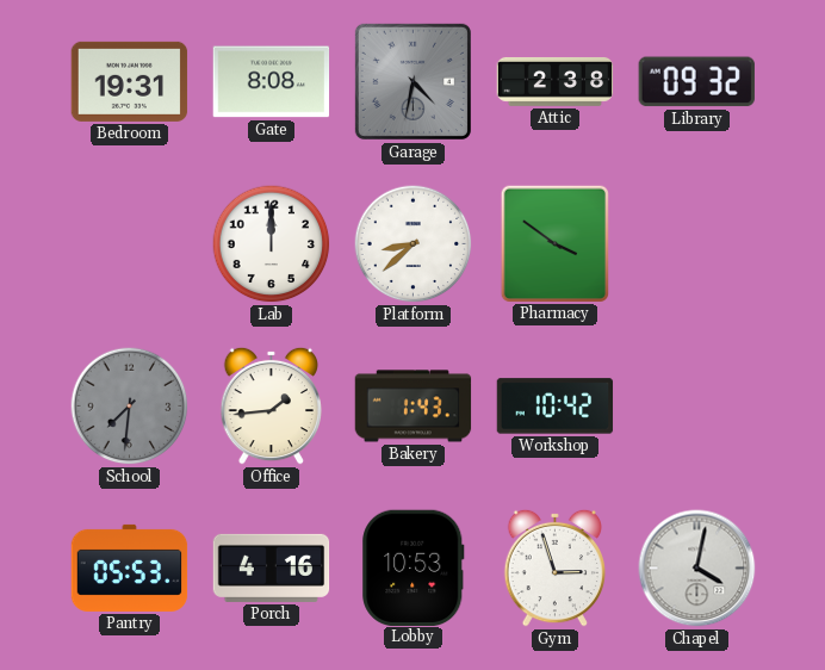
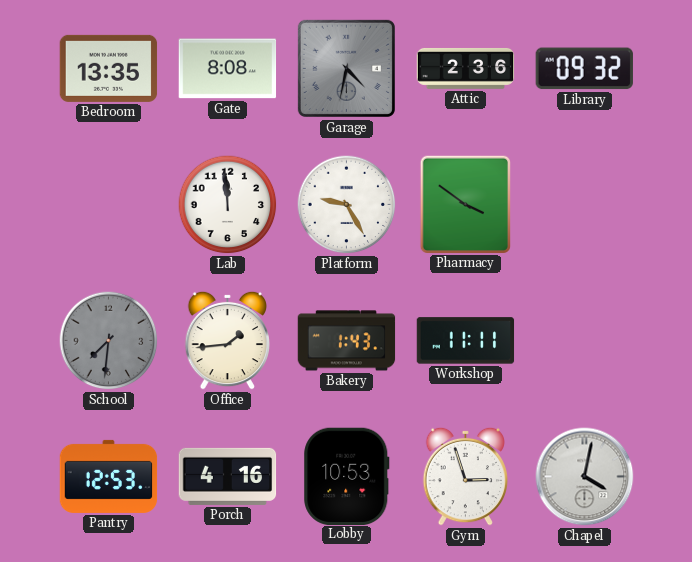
Bedroom: 19:31 -> 13:35 (109, 68)
Attic: 2:38 -> 2:36 (466, 68)
Lab: 12:00 -> 11:59 (228, 205)
Platform: 8:38 -> 9:25 (347, 205)
Workshop: 10:42 -> 11:11 (466, 341)
Pantry: 05:53 -> 12:53 (109, 476)
